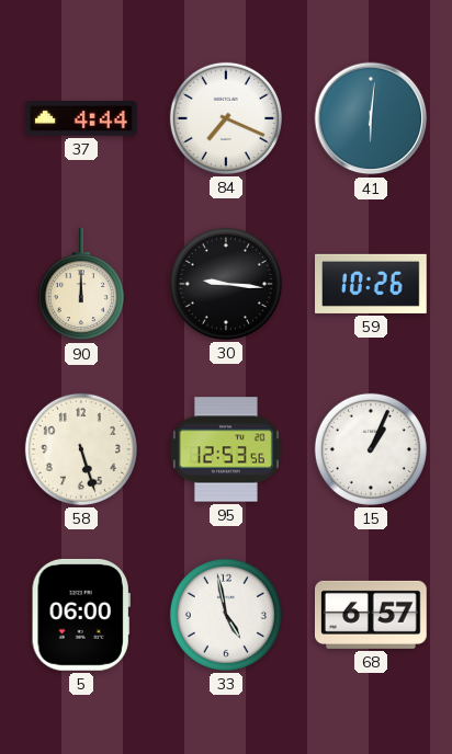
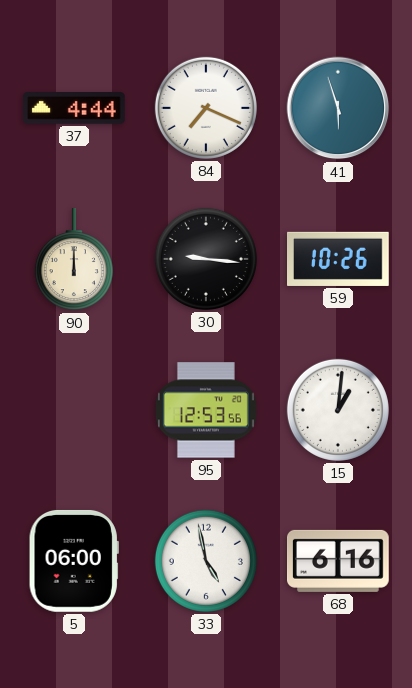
41: 6:01 -> 5:57 (338, 108)
58: 5:27 -> none (81, 449)
15: 1:04 -> 1:01 (338, 410)
68: 6:57 -> 6:16 (339, 561)
